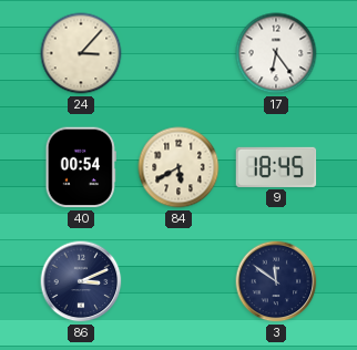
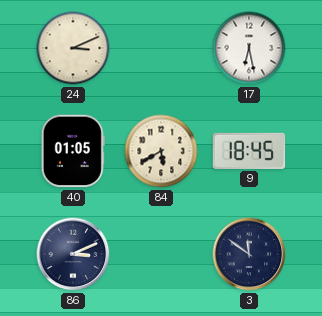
24: 3:07 -> 3:11 (73, 48)
17: 6:24 -> 6:28 (249, 48)
40: 00:54 -> 01:05 (73, 151)
